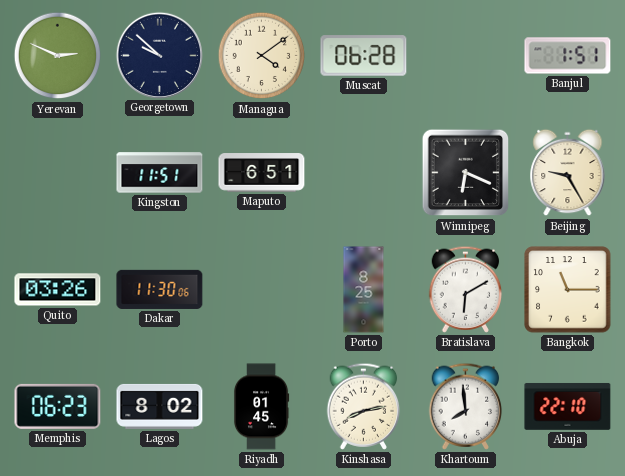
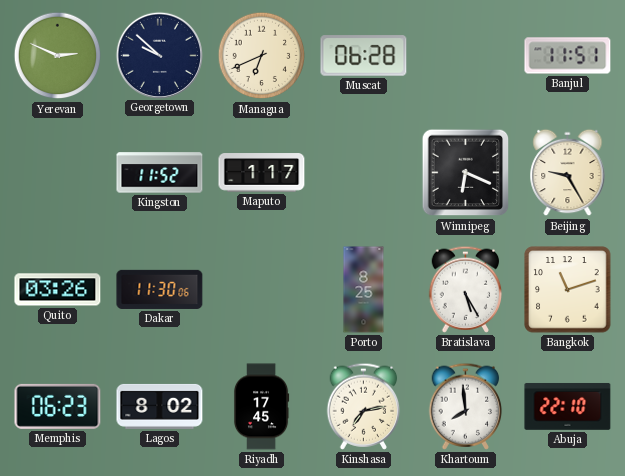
Managua: 4:09 -> 6:41 (262, 56)
Banjul: 1:51 -> 11:51 (568, 56)
Kingston: 11:51 -> 11:52 (160, 173)
Maputo: 6:51 -> 1:17 (262, 173)
Bratislava: 6:10 -> 5:25 (466, 289)
Bangkok: 11:15 -> 11:12 (568, 290)
Riyadh: 01:45 -> 17:45 (261, 407)
Kinshasa: 8:13 -> 7:13 (364, 406)
